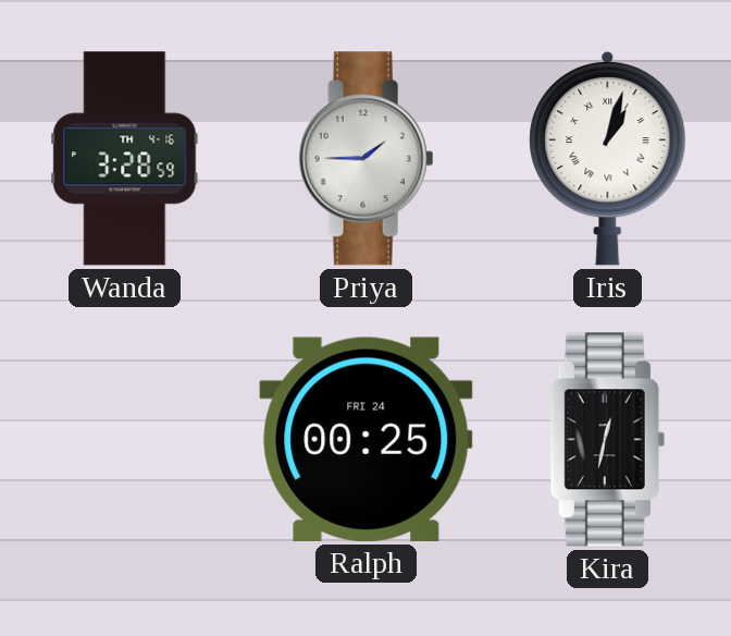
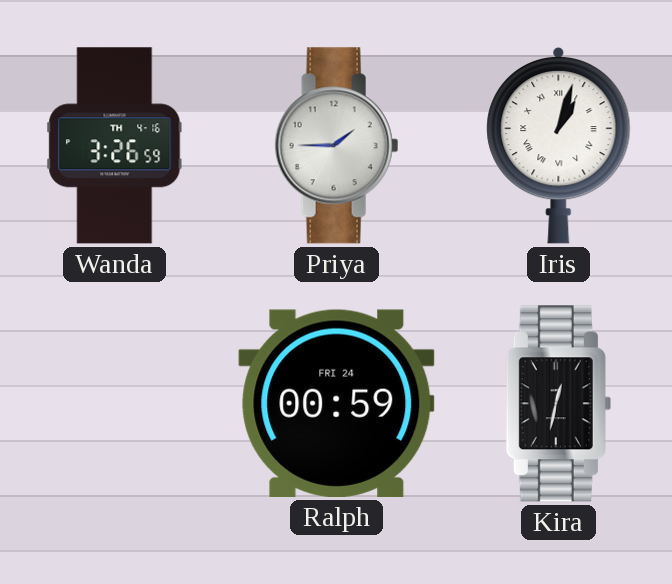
Wanda: 3:28 -> 3:26 (115, 146)
Ralph: 00:25 -> 00:59 (337, 403)
